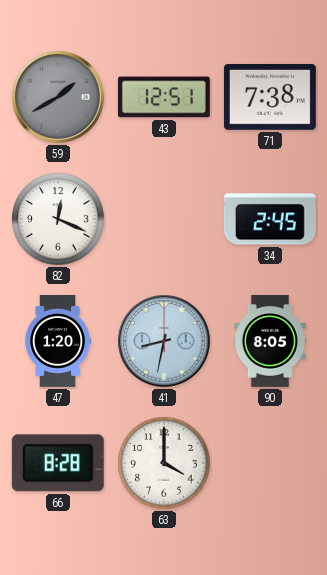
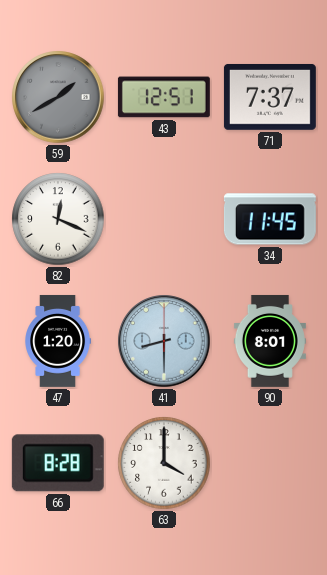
71: 7:38 -> 7:37 (270, 97)
34: 2:45 -> 11:45 (270, 219)
41: 8:32 -> 8:30 (164, 341)
90: 8:05 -> 8:01 (270, 341)
